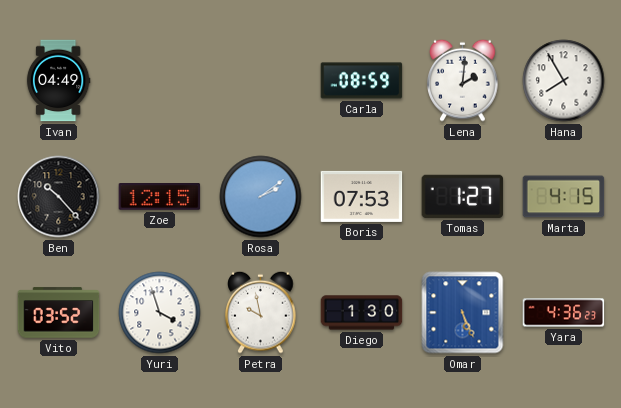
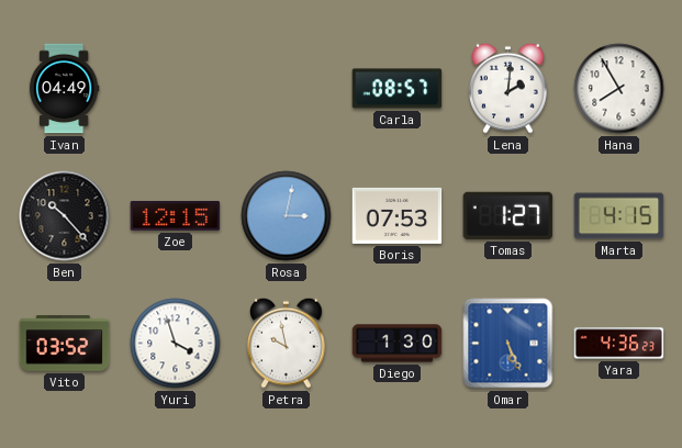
Carla: 08:59 -> 08:57 (398, 89)
Rosa: 2:09 -> 3:02 (287, 216)
